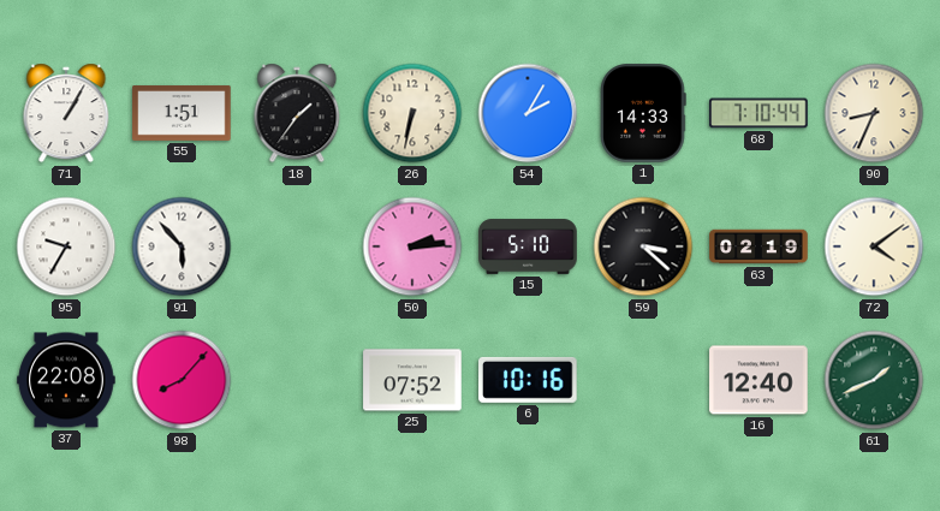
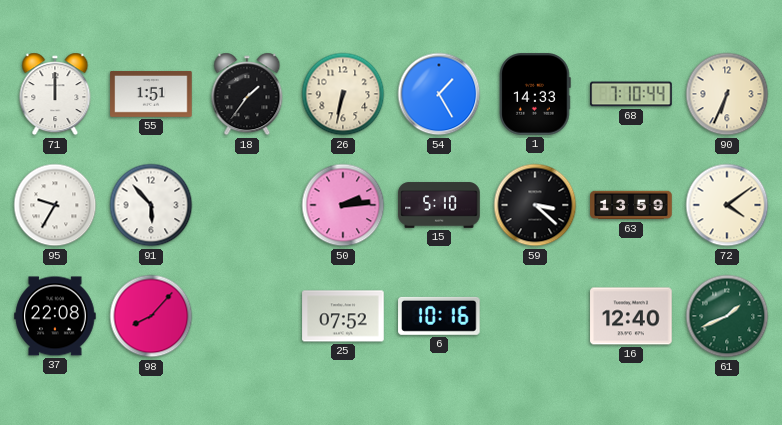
71: 1:05 -> 12:00 (55, 94)
54: 2:05 -> 1:25 (439, 94)
90: 8:34 -> 6:34 (727, 94)
63: 02:19 -> 13:59 (631, 205)
